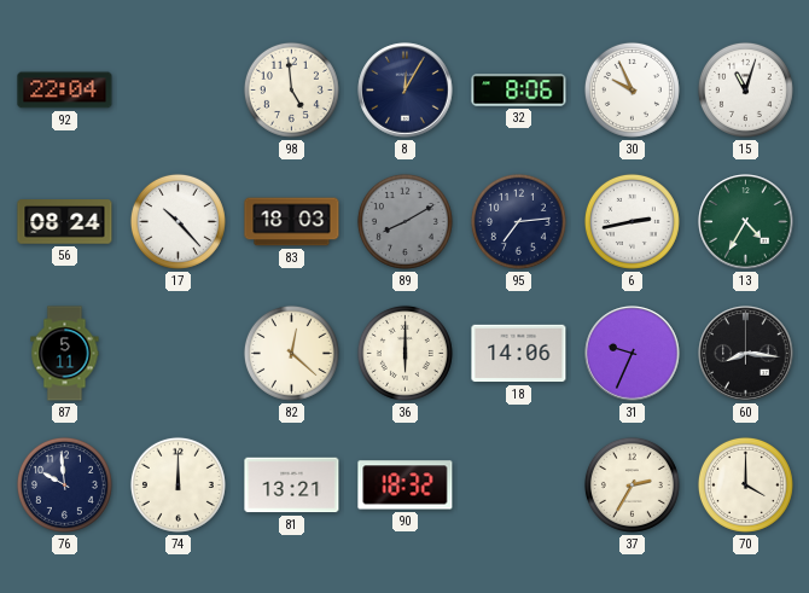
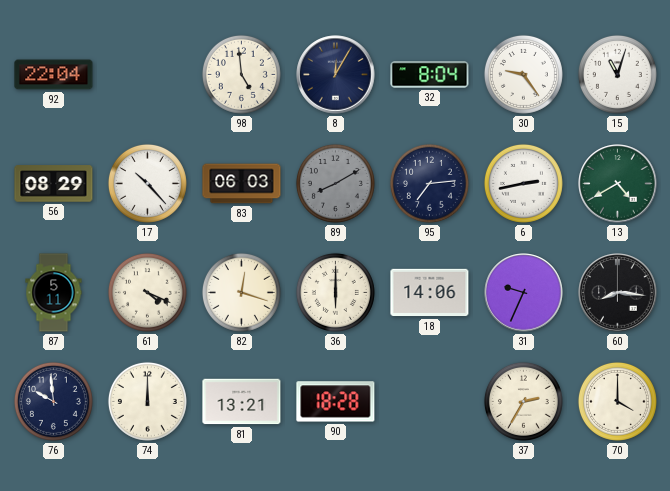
32: 8:06 -> 8:04 (430, 75)
30: 9:56 -> 9:24 (523, 74)
56: 08:24 -> 08:29 (54, 184)
83: 18:03 -> 06:03 (242, 184)
13: 4:35 -> 4:40 (618, 184)
61: none -> 4:19 (147, 292)
82: 12:22 -> 12:18 (241, 292)
90: 18:32 -> 18:28 (336, 402)
